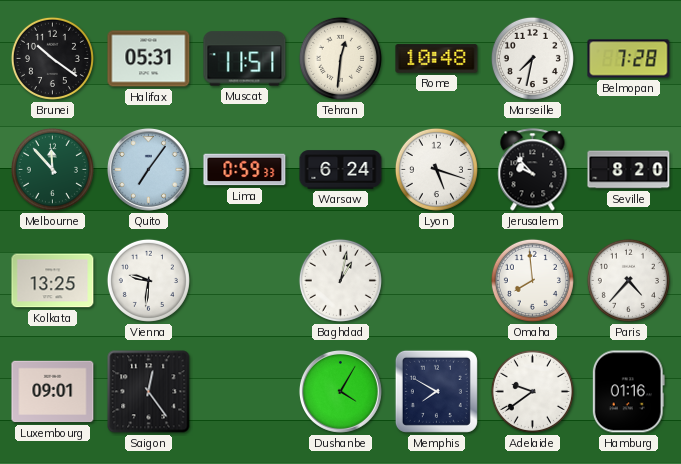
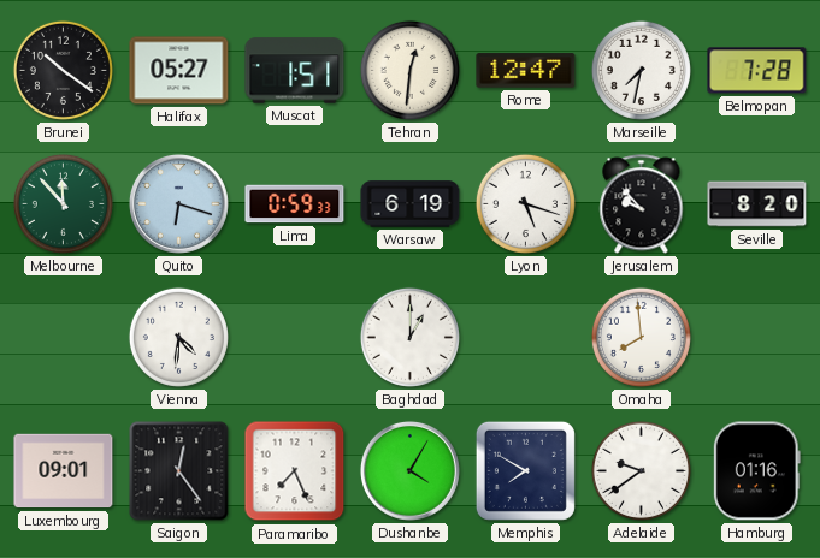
Halifax: 05:31 -> 05:27 (179, 71)
Muscat: 11:51 -> 1:51 (295, 71)
Rome: 10:48 -> 12:47 (526, 71)
Quito: 7:06 -> 6:18 (178, 203)
Warsaw: 6:24 -> 6:19 (411, 204)
Kolkata: 13:25 -> none (53, 281)
Vienna: 9:31 -> 4:31 (178, 337)
Baghdad: 1:02 -> 1:00 (409, 337)
Paris: 4:37 -> none (628, 280)
Paramaribo: none -> 7:26 (295, 471)
